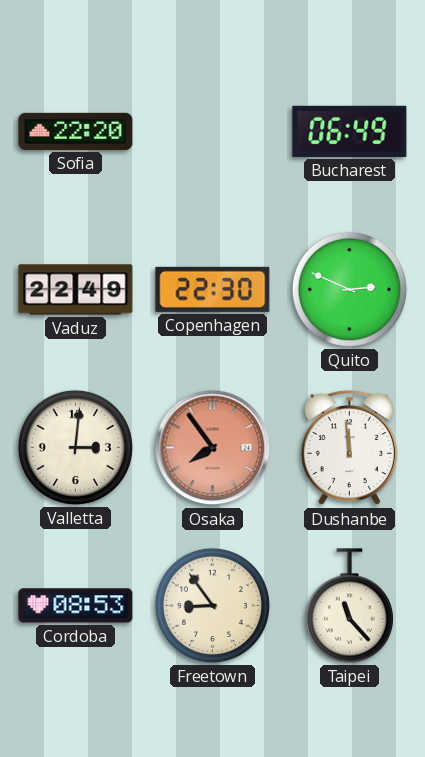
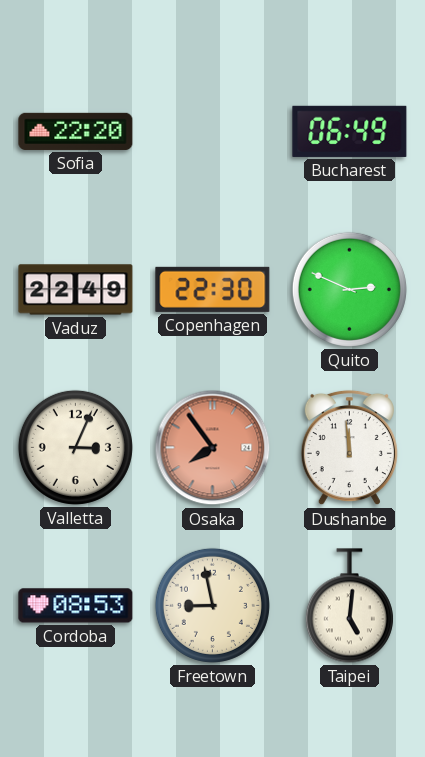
Valletta: 3:01 -> 3:04 (75, 447)
Freetown: 8:54 -> 8:58 (212, 605)
Taipei: 11:23 -> 5:01 (349, 606)
